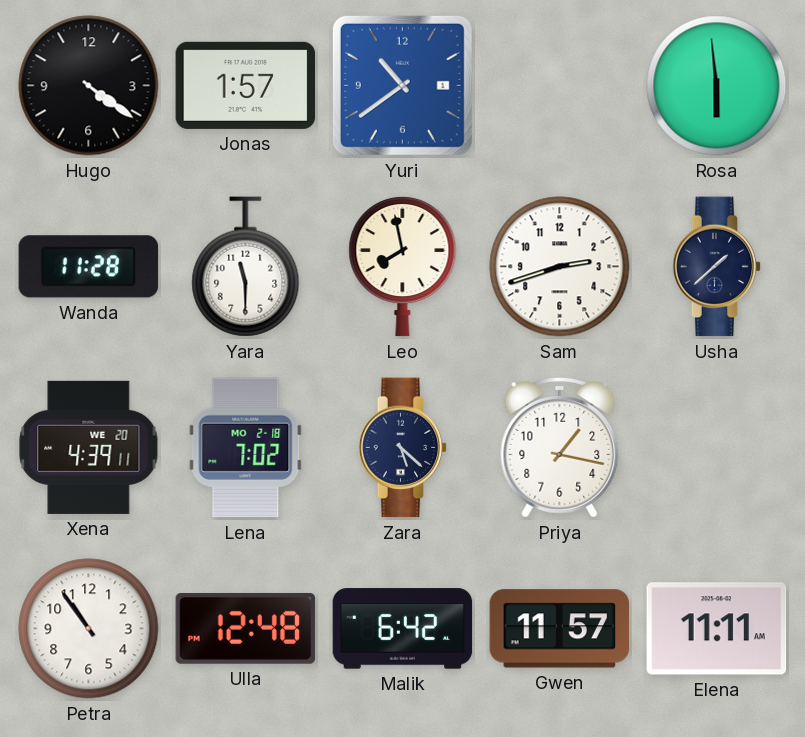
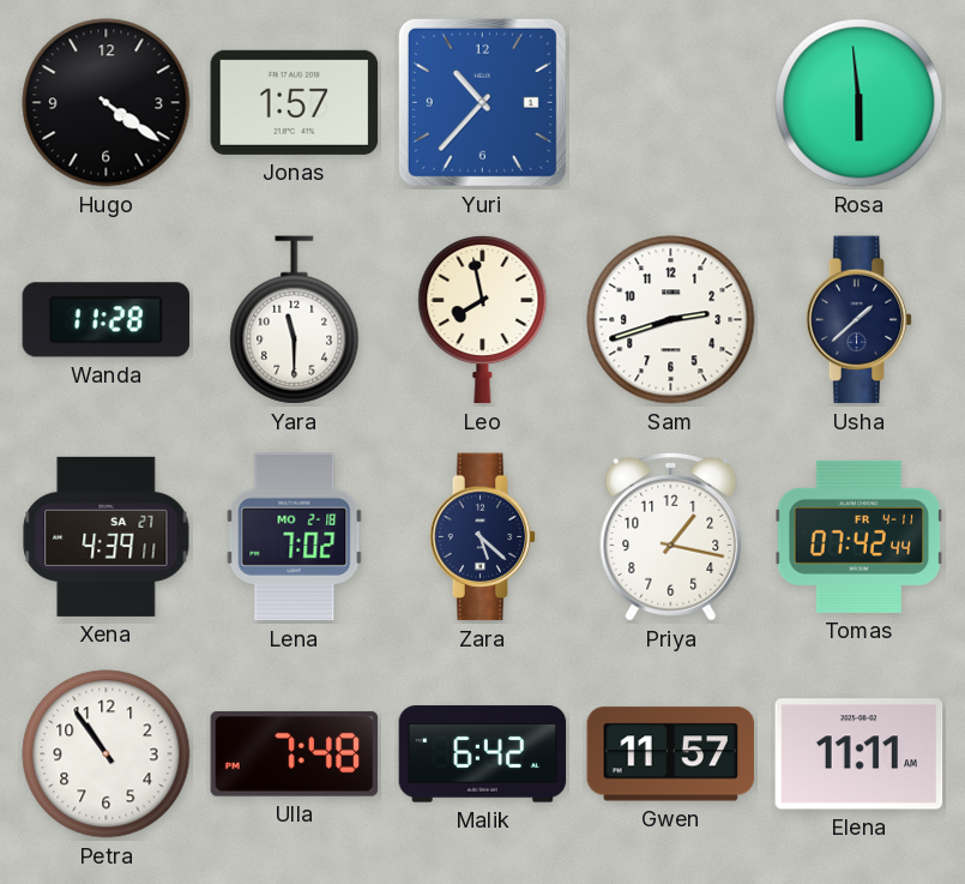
Yuri: 10:39 -> 10:37 (482, 102)
Xena date: WE 20 -> SA 27 (107, 536)
Tomas: none -> 07:42 (860, 536)
Ulla: 12:48 -> 7:48 (295, 754)
